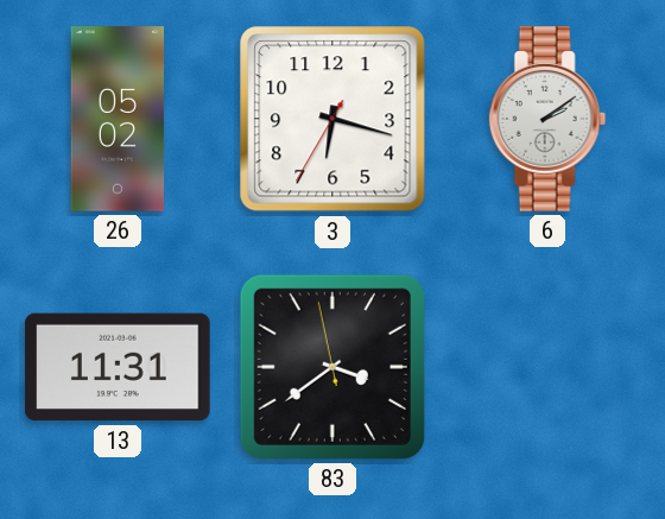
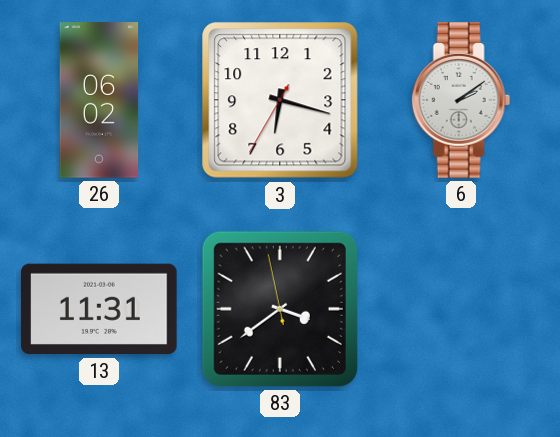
26: 05:02 -> 06:02 (99, 100)
